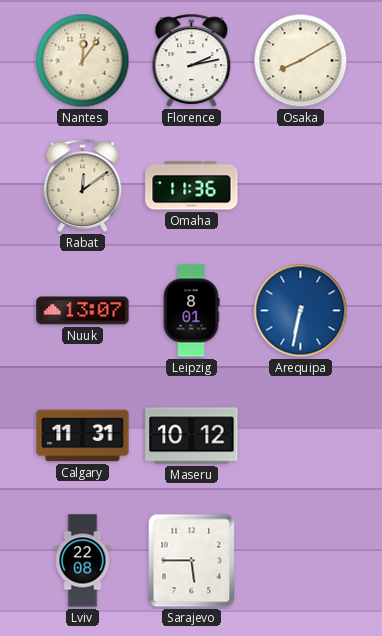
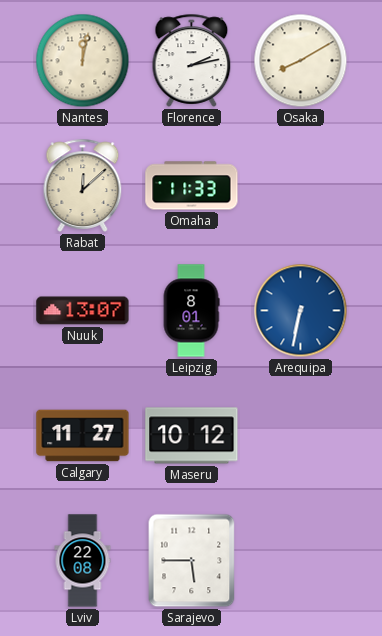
Nantes: 12:06 -> 12:02 (83, 61)
Rabat: 12:09 -> 12:08 (83, 185)
Omaha: 11:36 -> 11:33 (192, 186)
Calgary: 11:31 -> 11:27 (83, 436)
